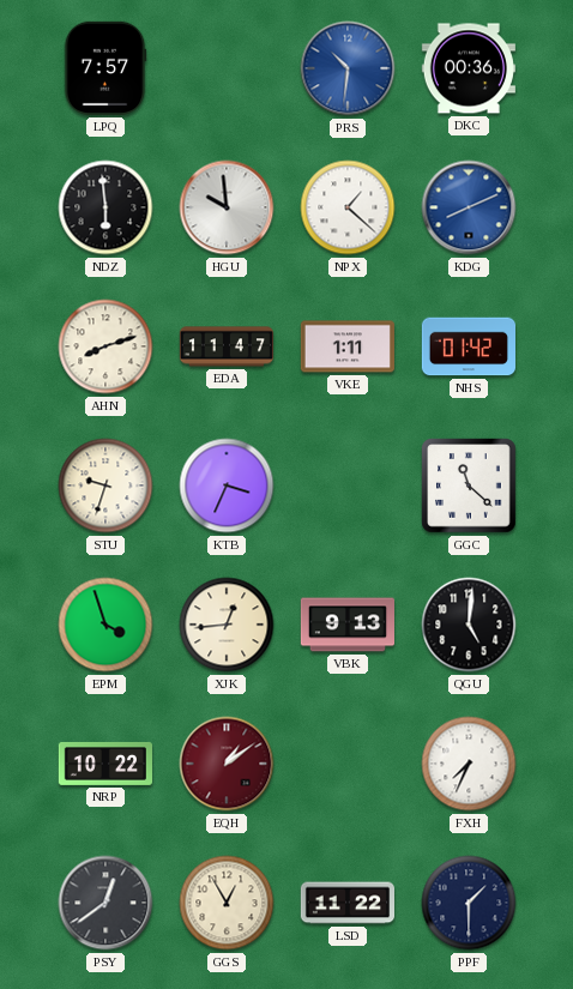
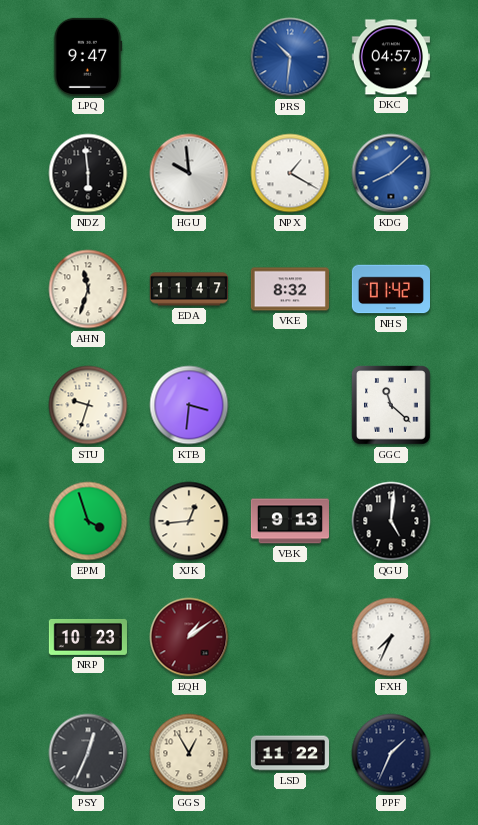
LPQ: 7:57 -> 9:47 (88, 57)
DKC: 00:36 -> 04:57 (391, 57)
NPX: 1:22 -> 1:20 (290, 173)
KDG: 8:11 -> 8:08 (391, 173)
AHN: 8:12 -> 11:33 (88, 289)
VKE: 1:11 -> 8:32 (290, 289)
KTB: 3:34 -> 3:31 (189, 405)
NRP: 10:22 -> 10:23 (87, 637)
PSY: 12:39 -> 12:34 (88, 753)
PPF: 1:30 -> 1:34 (391, 753)
